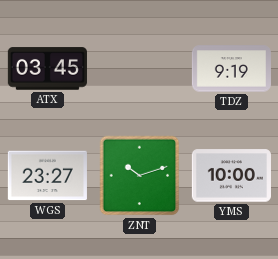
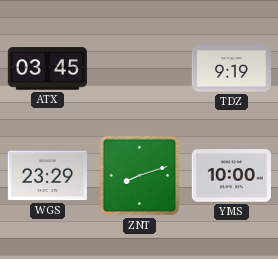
WGS: 23:27 -> 23:29 (47, 176)
ZNT: 10:12 -> 8:12 (140, 176)
